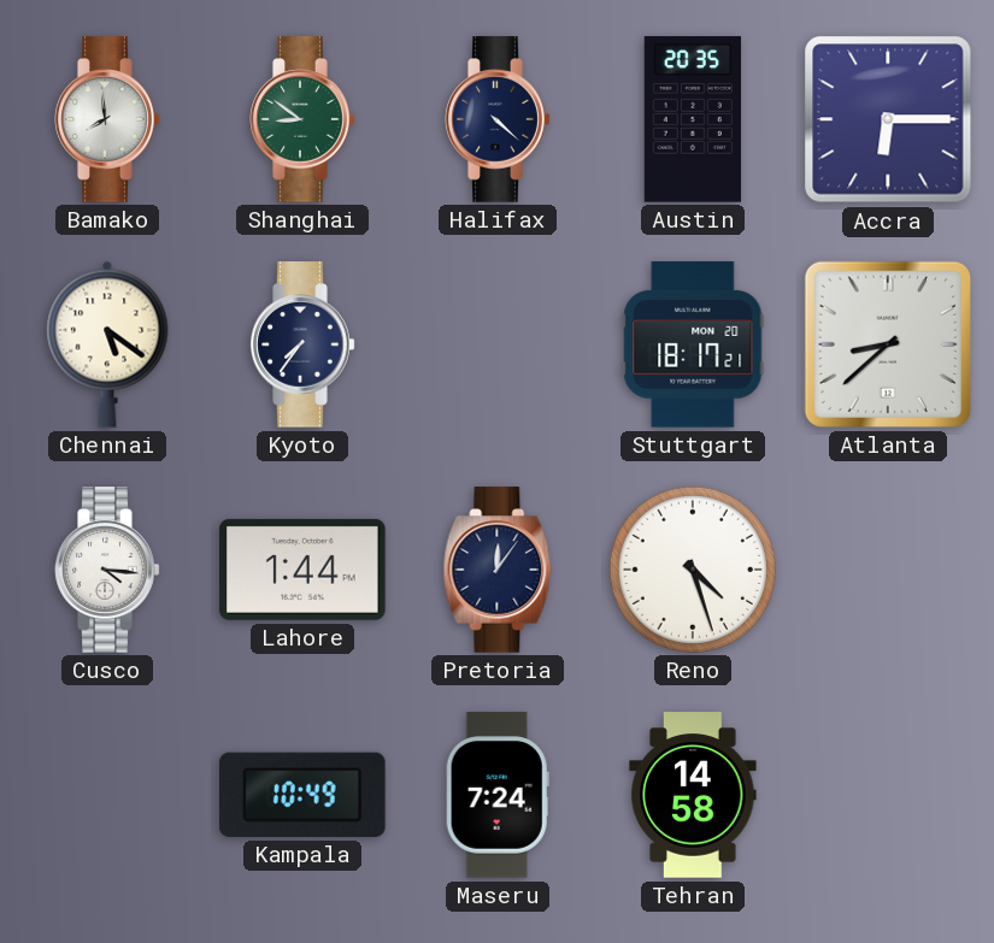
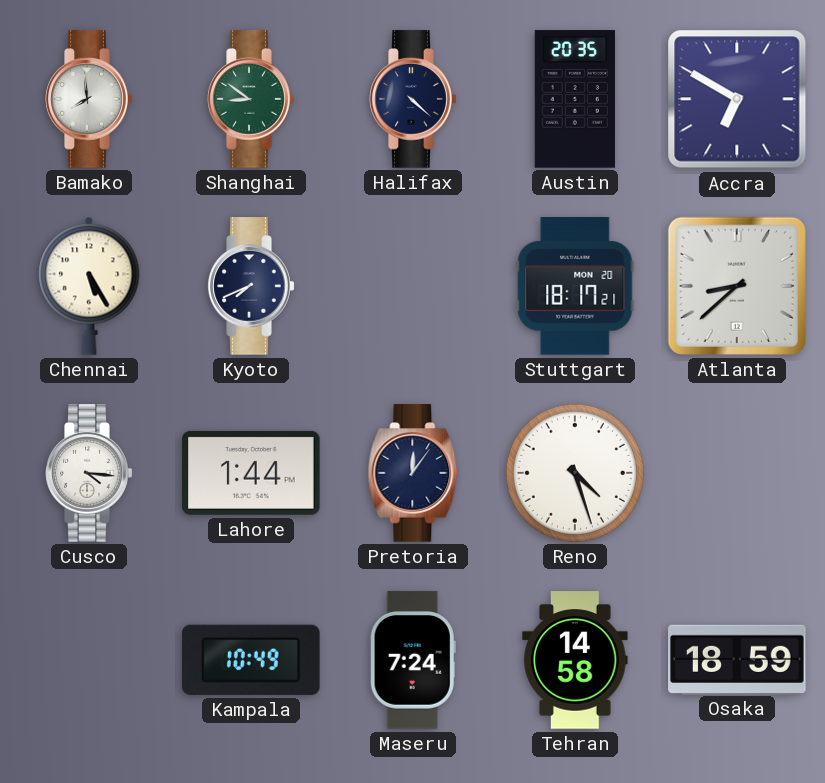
Accra: 6:15 -> 6:50 (737, 99)
Chennai: 5:21 -> 5:25 (89, 286)
Kyoto: 7:36 -> 7:41 (251, 286)
Osaka: none -> 18:59 (737, 659)
